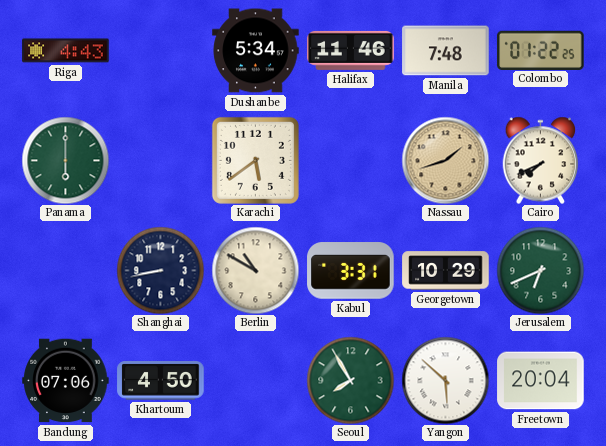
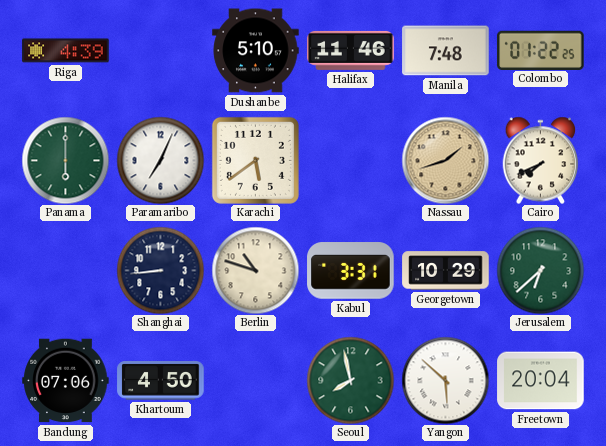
Riga: 4:43 -> 4:39 (66, 51)
Dushanbe: 5:34 -> 5:10 (256, 51)
Paramaribo: none -> 7:04 (160, 160)
Shanghai: 8:43 -> 8:44 (160, 270)
Berlin: 10:50 -> 10:48 (255, 270)
Jerusalem: 6:41 -> 6:38 (540, 270)
Seoul: 7:55 -> 7:58 (350, 380)
